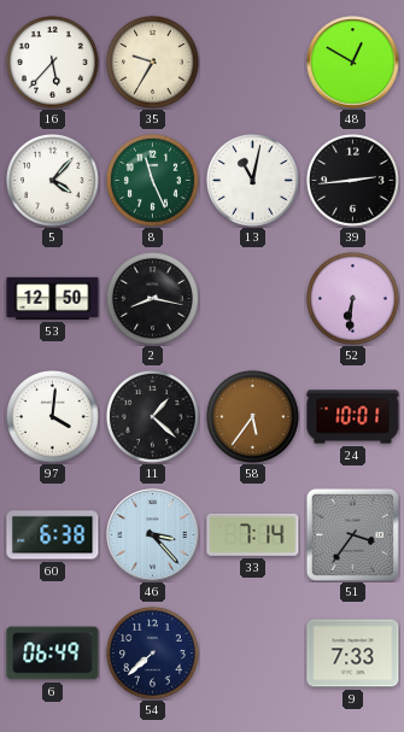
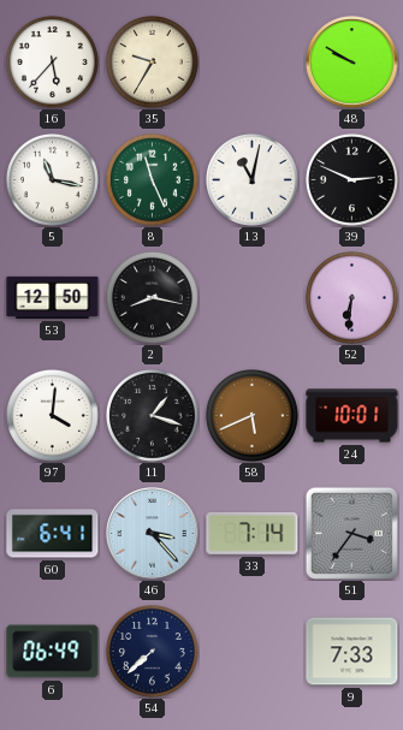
48: 12:50 -> 9:50 (352, 63)
5: 4:07 -> 11:17 (53, 180)
39: 2:44 -> 2:49 (352, 180)
11: 1:22 -> 1:18 (153, 416)
58: 5:36 -> 5:41 (253, 416)
60: 6:38 -> 6:41 (53, 534)
